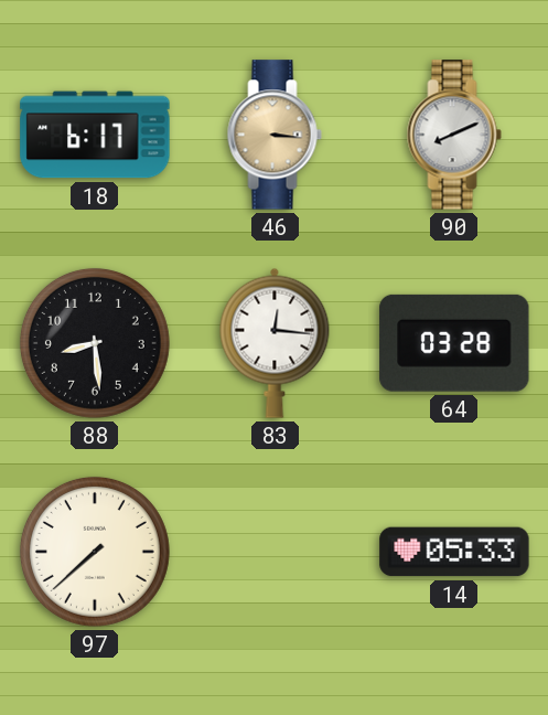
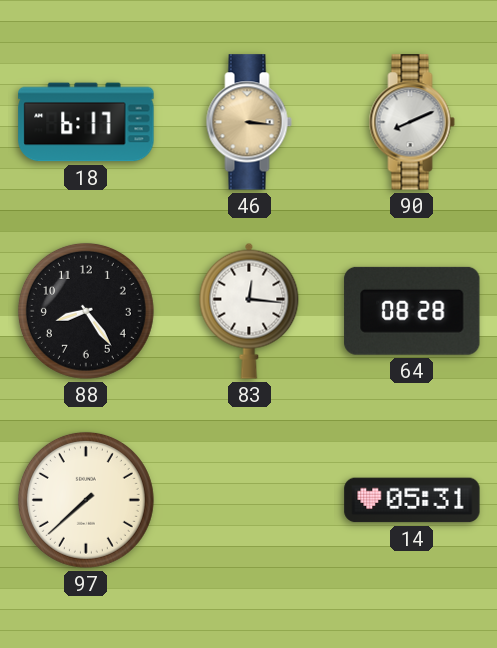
88: 8:29 -> 8:24 (86, 311)
64: 03:28 -> 08:28 (412, 311)
14: 05:33 -> 05:31 (412, 500)
